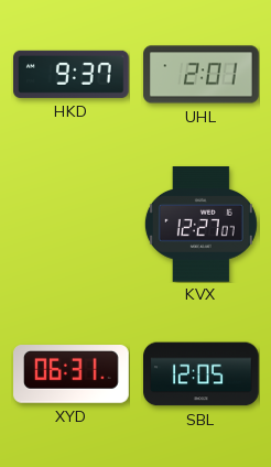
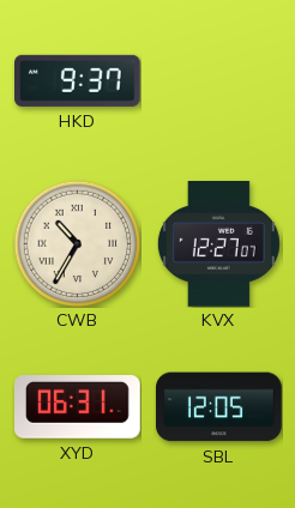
UHL: 2:01 -> none (202, 75)
CWB: none -> 10:35 (77, 243)
